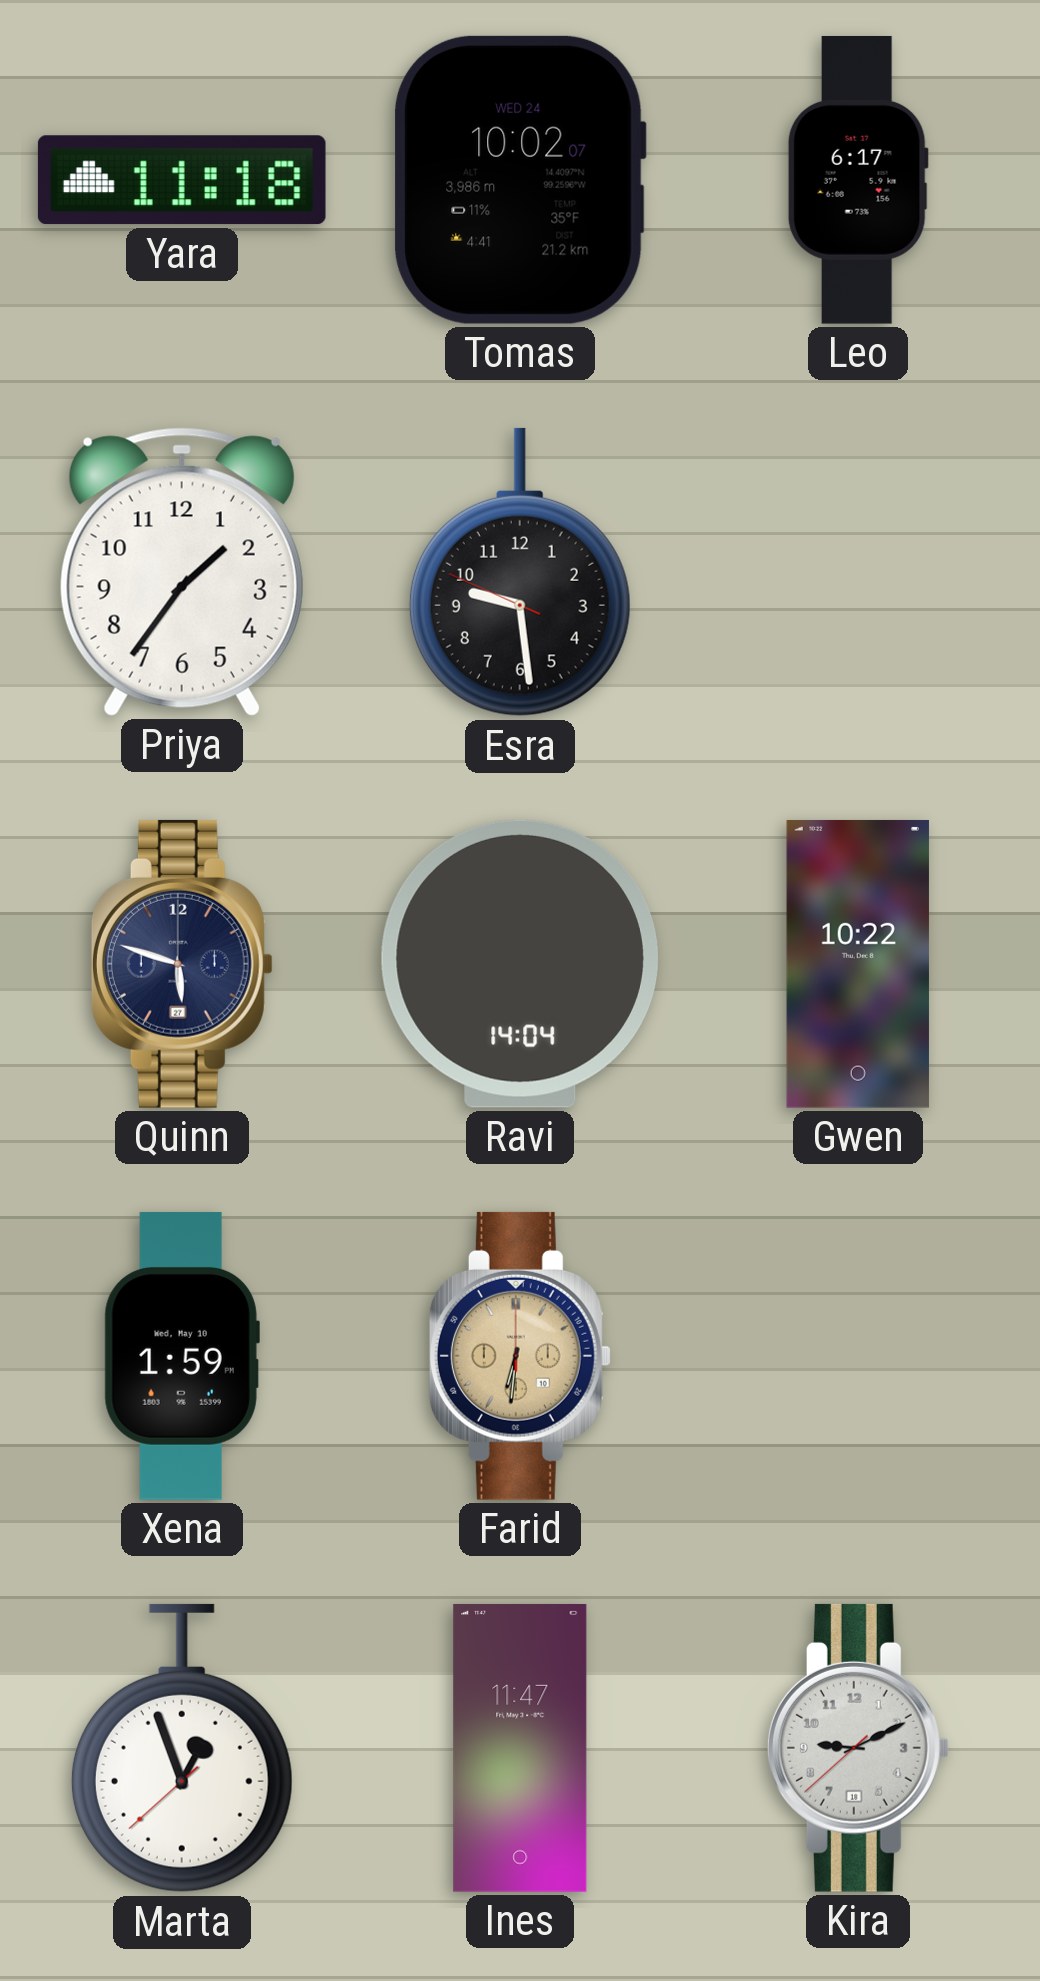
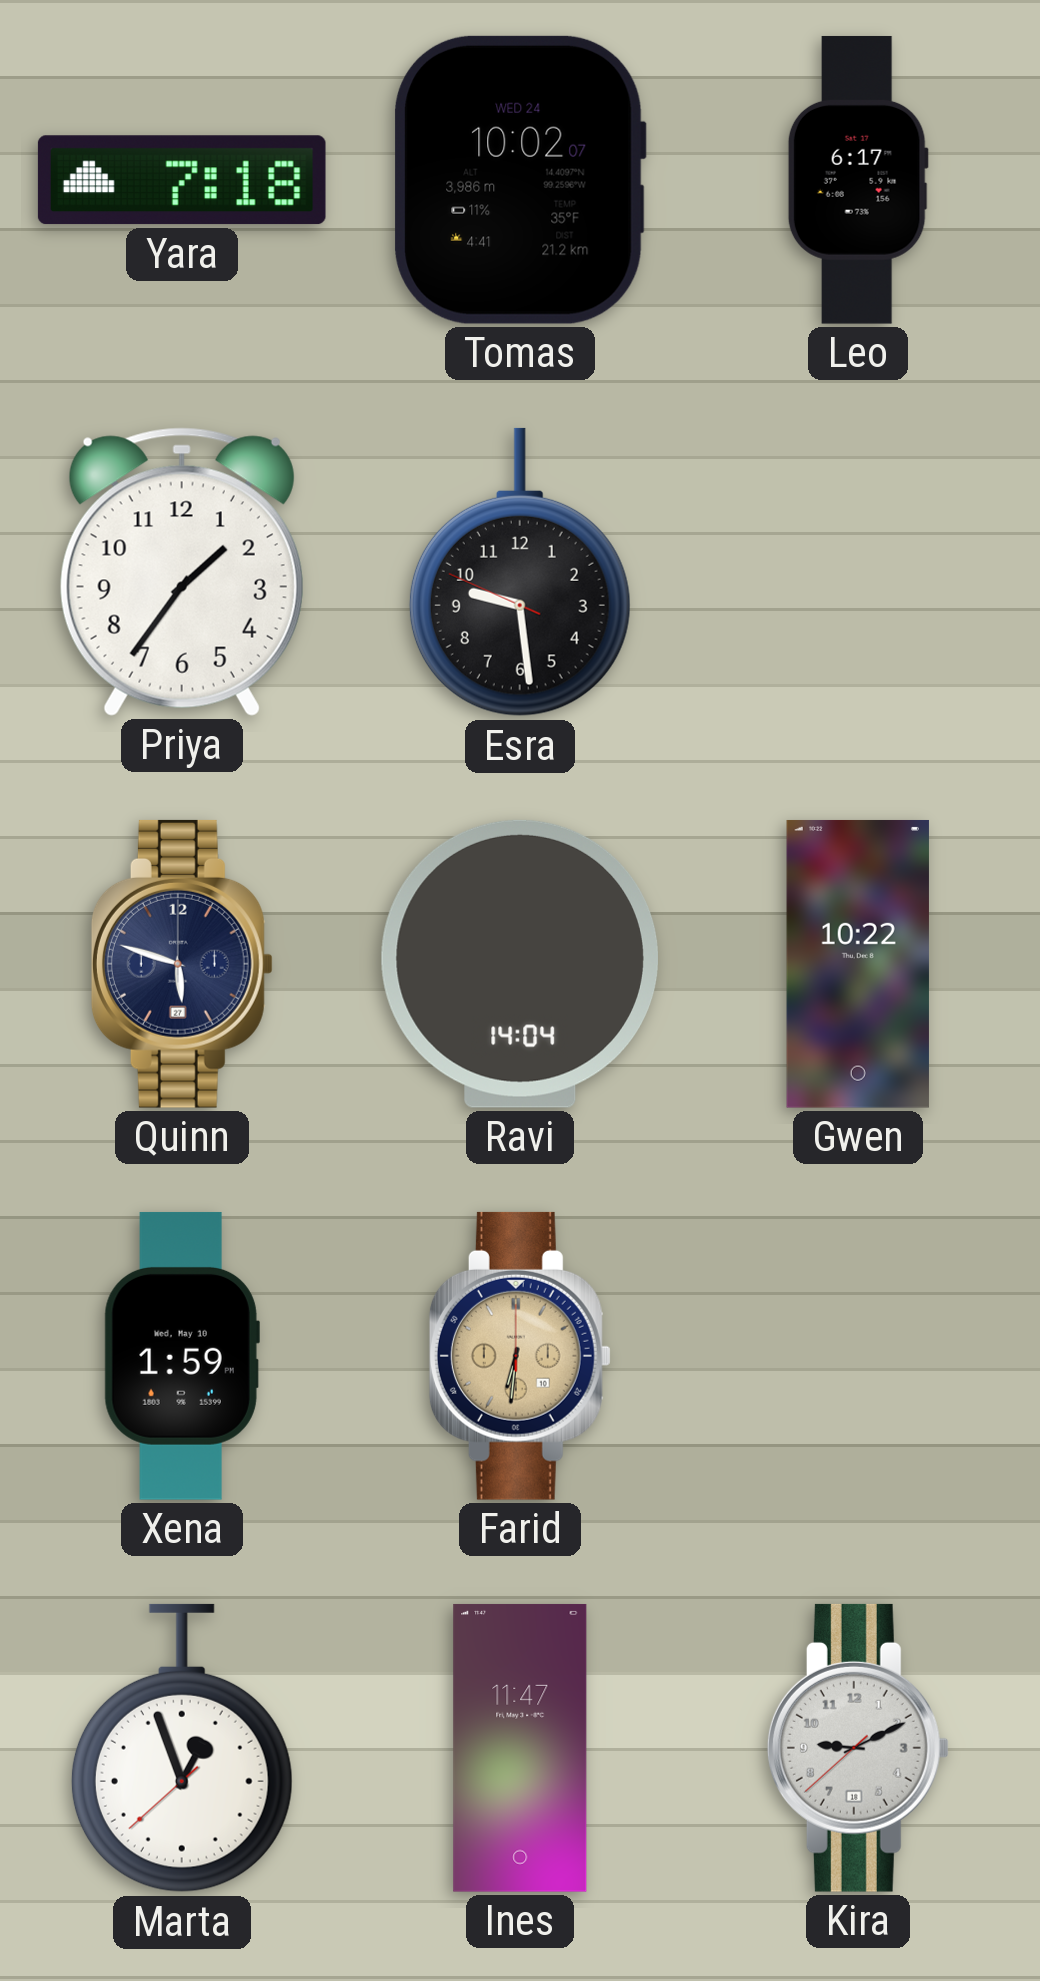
Yara: 11:18 -> 7:18 (182, 180)
